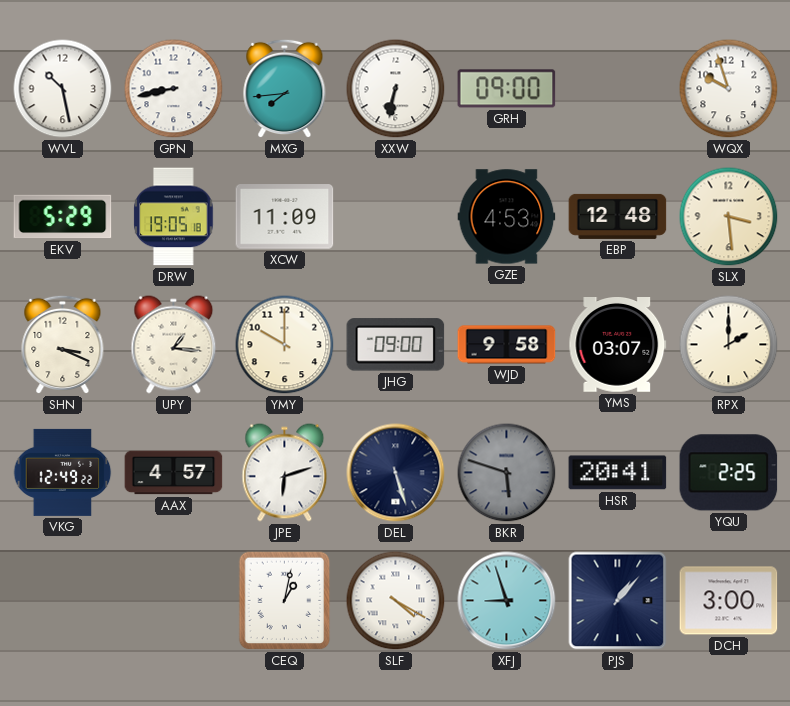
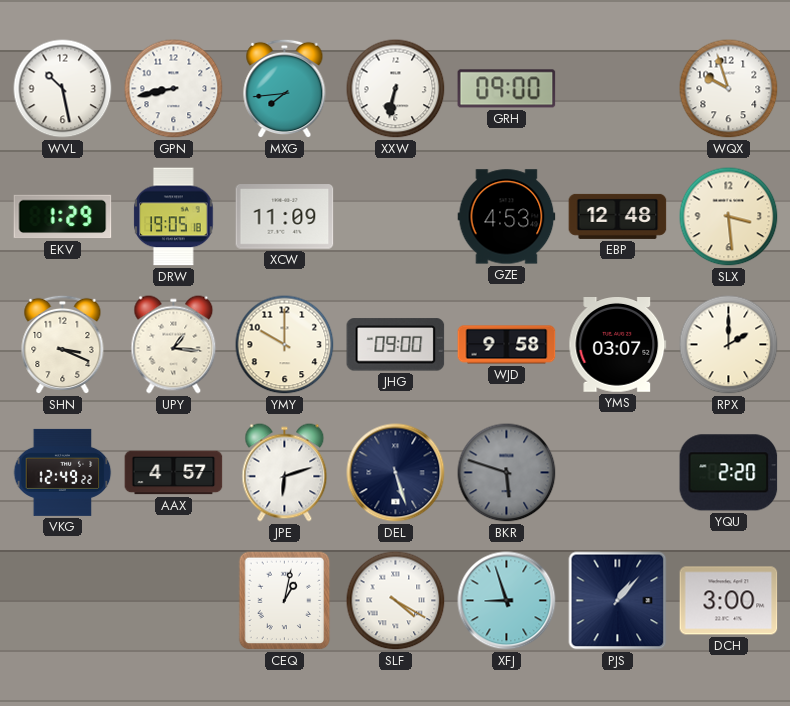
EKV: 5:29 -> 1:29 (63, 217)
HSR: 20:41 -> none (618, 473)
YQU: 2:25 -> 2:20 (729, 473)
